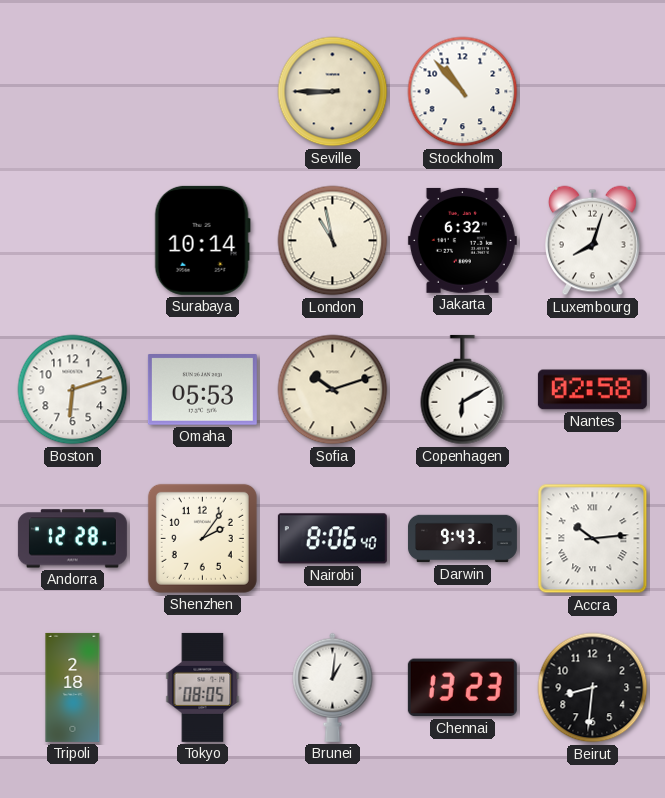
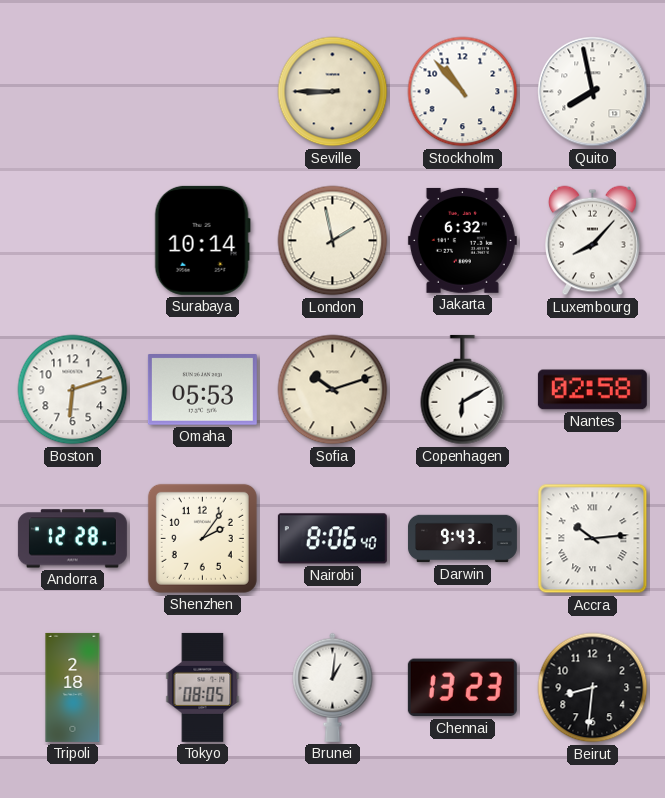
Quito: none -> 7:58 (593, 92)
London: 10:58 -> 1:58 (333, 241)
Luxembourg: 8:03 -> 8:07 (593, 241)
